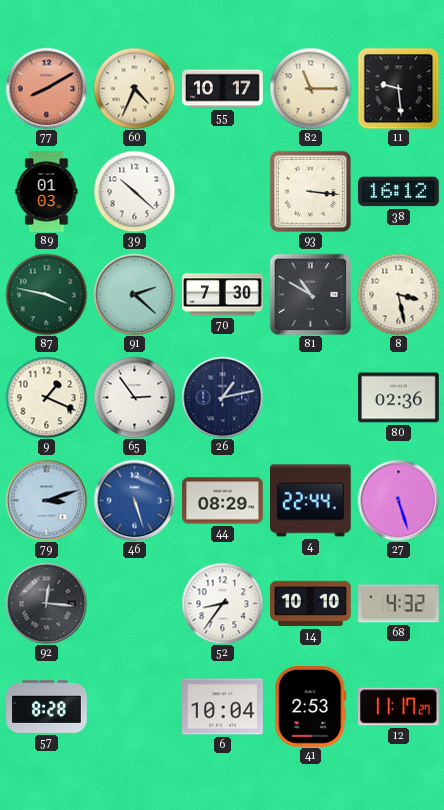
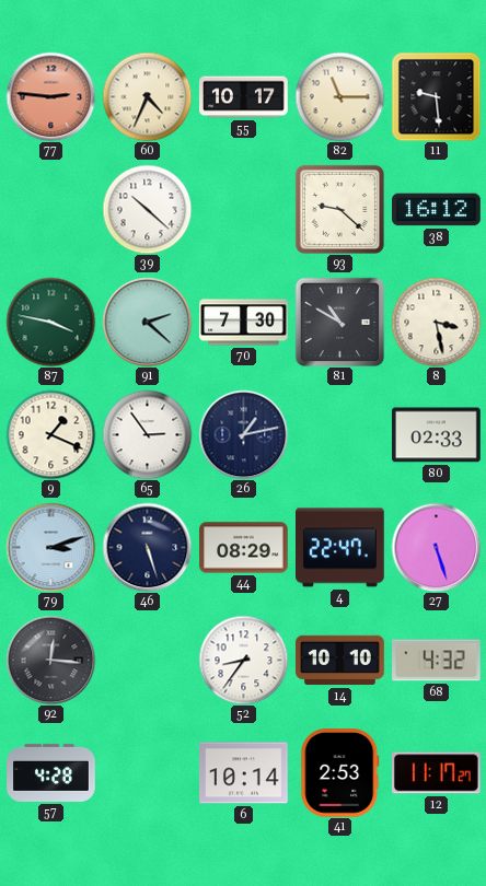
77: 8:10 -> 2:46 (50, 96)
89: 01:03 -> none (47, 192)
93: 3:16 -> 9:22 (339, 209)
80: 02:36 -> 02:33 (437, 435)
46 dial: blue -> navy (147, 547)
4: 22:44 -> 22:47 (340, 548)
57: 8:28 -> 4:28 (51, 772)
6: 10:04 -> 10:14 (244, 773)
